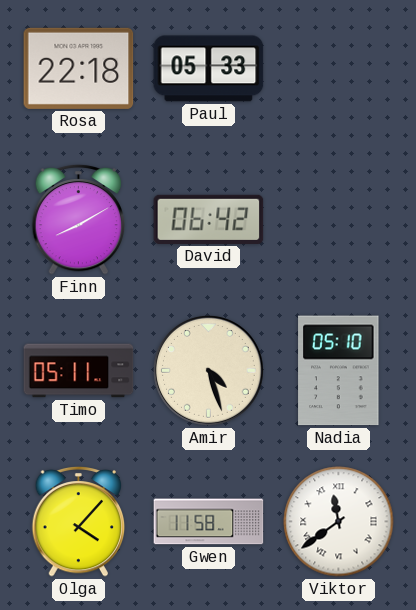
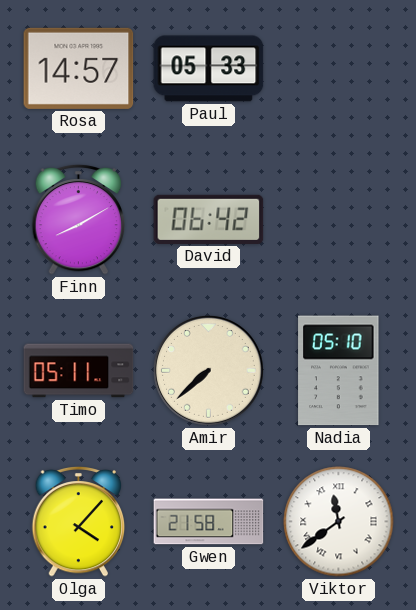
Rosa: 22:18 -> 14:57 (79, 68)
Amir: 4:27 -> 7:38 (208, 370)
Gwen: 11:58 -> 21:58 (209, 522)
